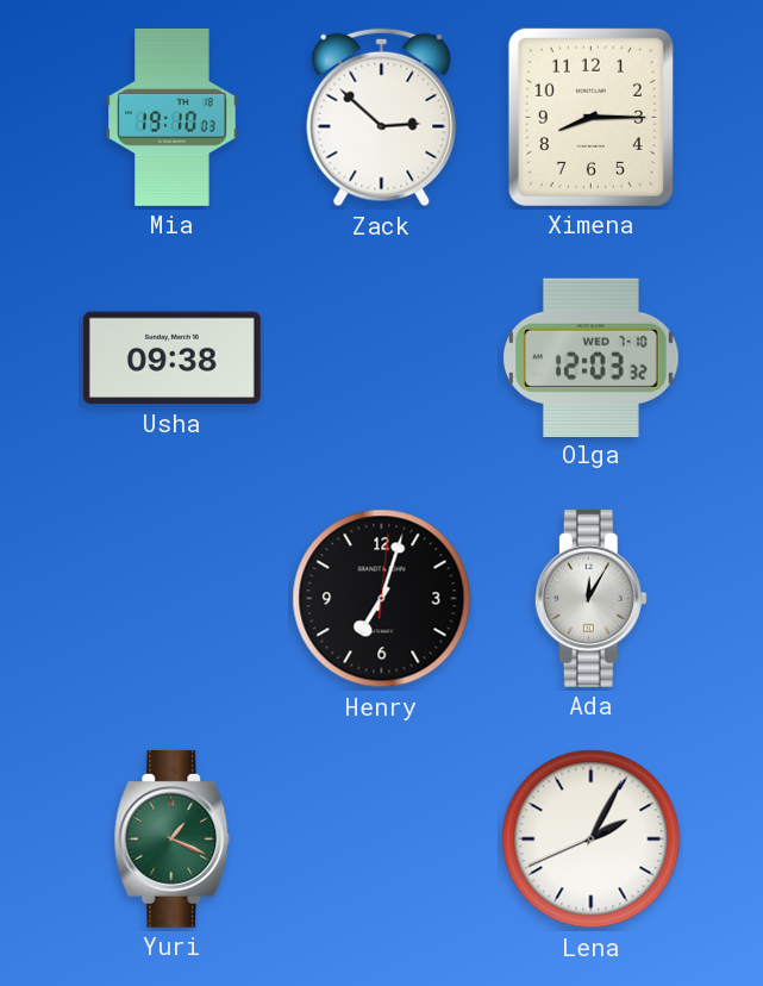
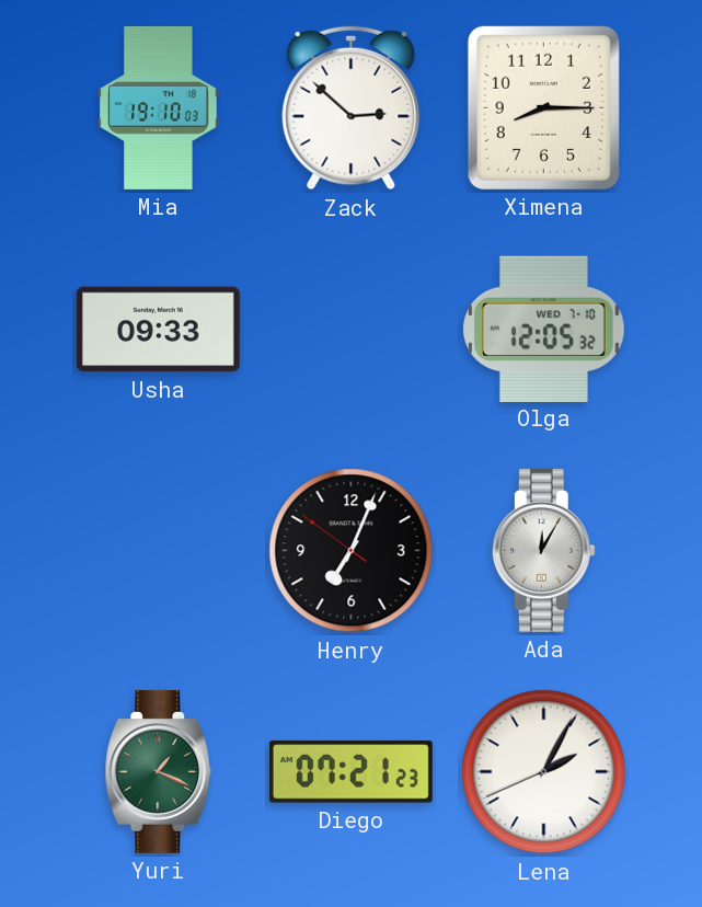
Usha: 09:38 -> 09:33 (158, 330)
Olga: 12:03 -> 12:05 (544, 329)
Henry: 7:03:01 -> 7:03:51 (352, 551)
Diego: none -> 07:21 (350, 772)
